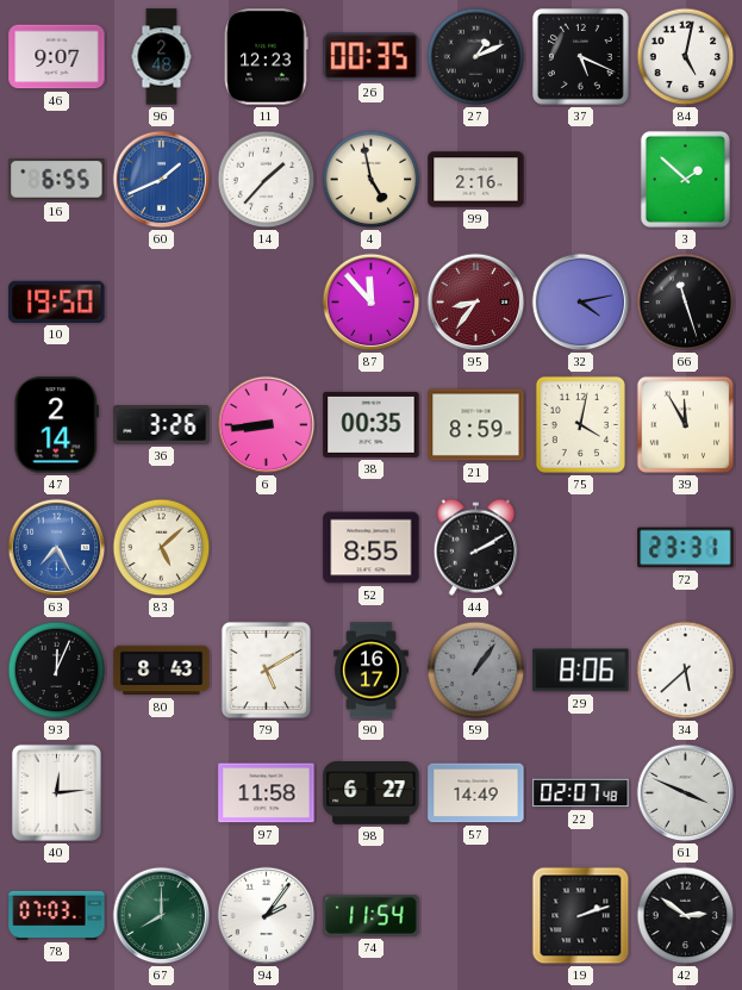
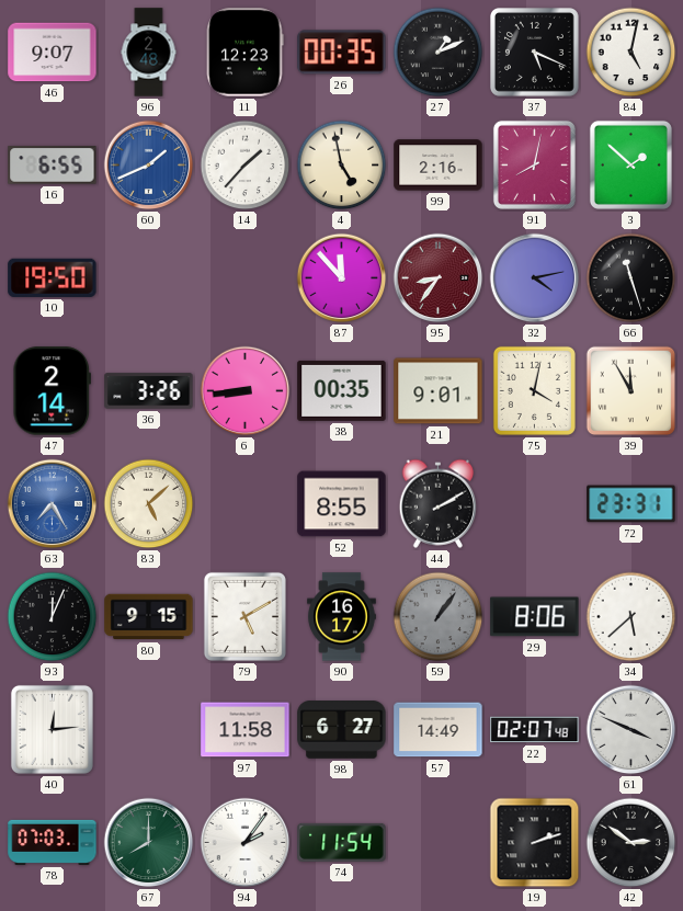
91: none -> 8:02 (534, 164)
21: 8:59 -> 9:01 (439, 391)
80: 8:43 -> 9:15 (149, 617)
